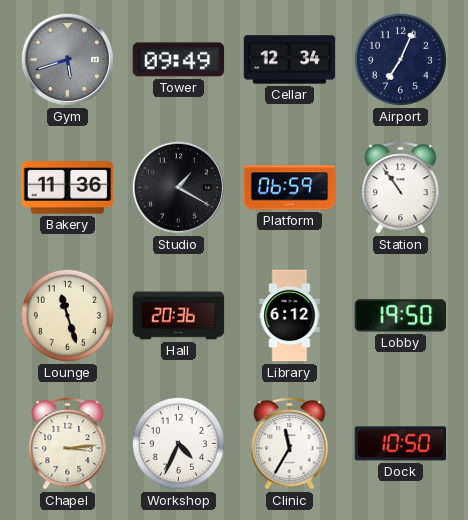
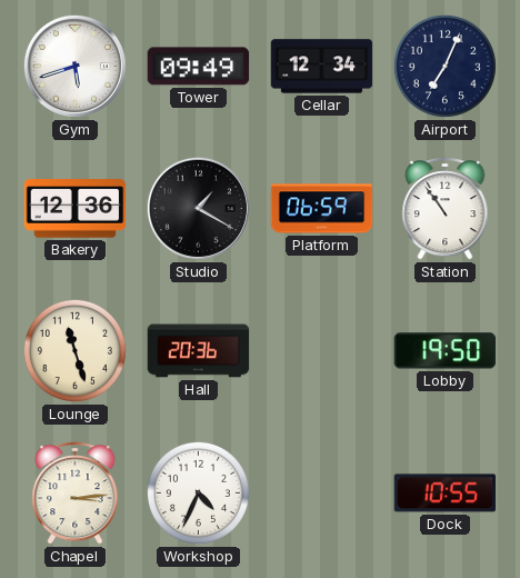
Gym dial: grey -> white (74, 66)
Bakery: 11:36 -> 12:36 (76, 209)
Library: 6:12 -> none (290, 316)
Clinic: 11:35 -> none (290, 443)
Dock: 10:50 -> 10:55 (446, 494)
